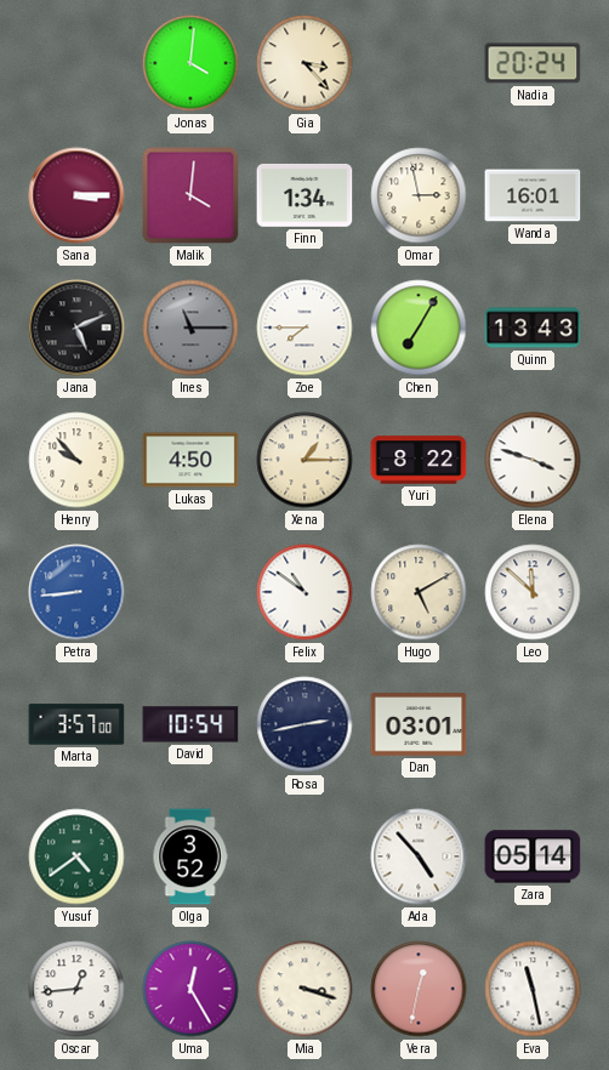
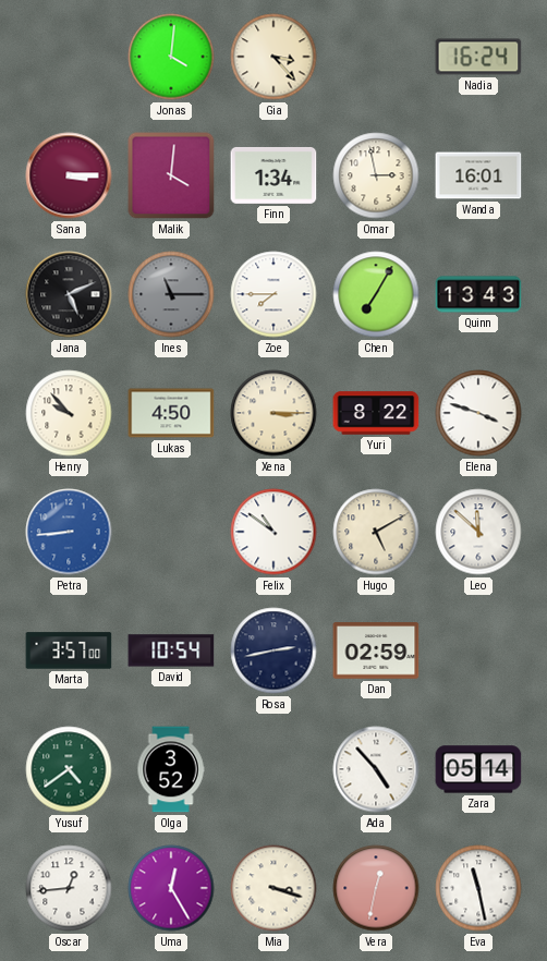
Nadia: 20:24 -> 16:24 (478, 57)
Xena: 1:15 -> 3:15 (273, 413)
Dan: 03:01 -> 02:59 (376, 650)
